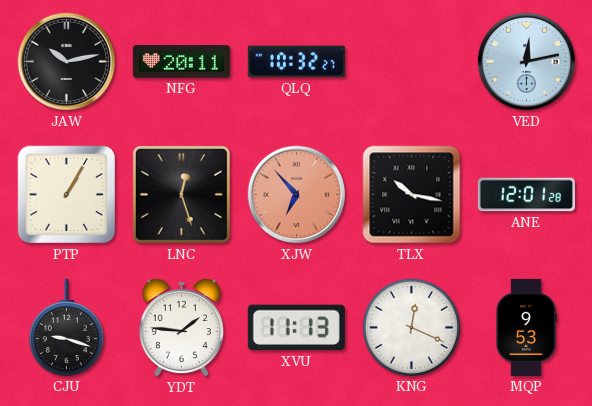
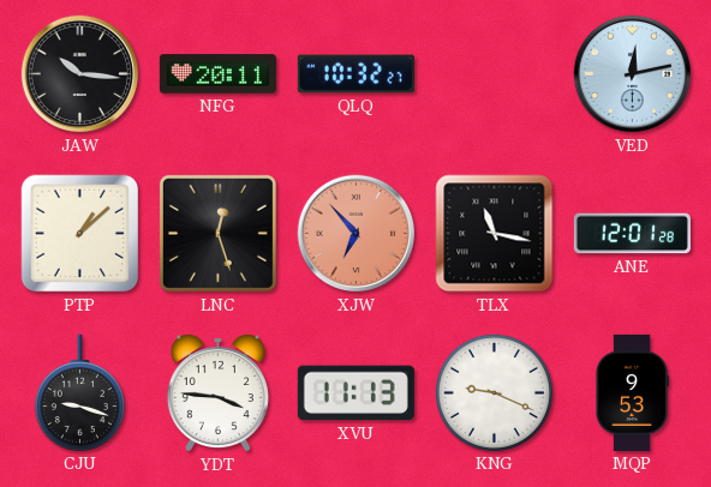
JAW: 10:13 -> 10:16 (80, 74)
PTP: 1:05 -> 1:08 (80, 234)
TLX: 10:17 -> 11:17 (495, 234)
YDT: 1:46 -> 3:46 (217, 392)
KNG: 12:19 -> 9:19 (494, 392)
